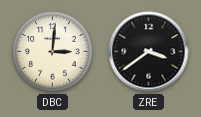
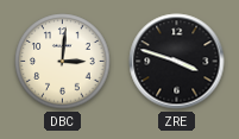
ZRE: 3:39 -> 3:48 (177, 62)
